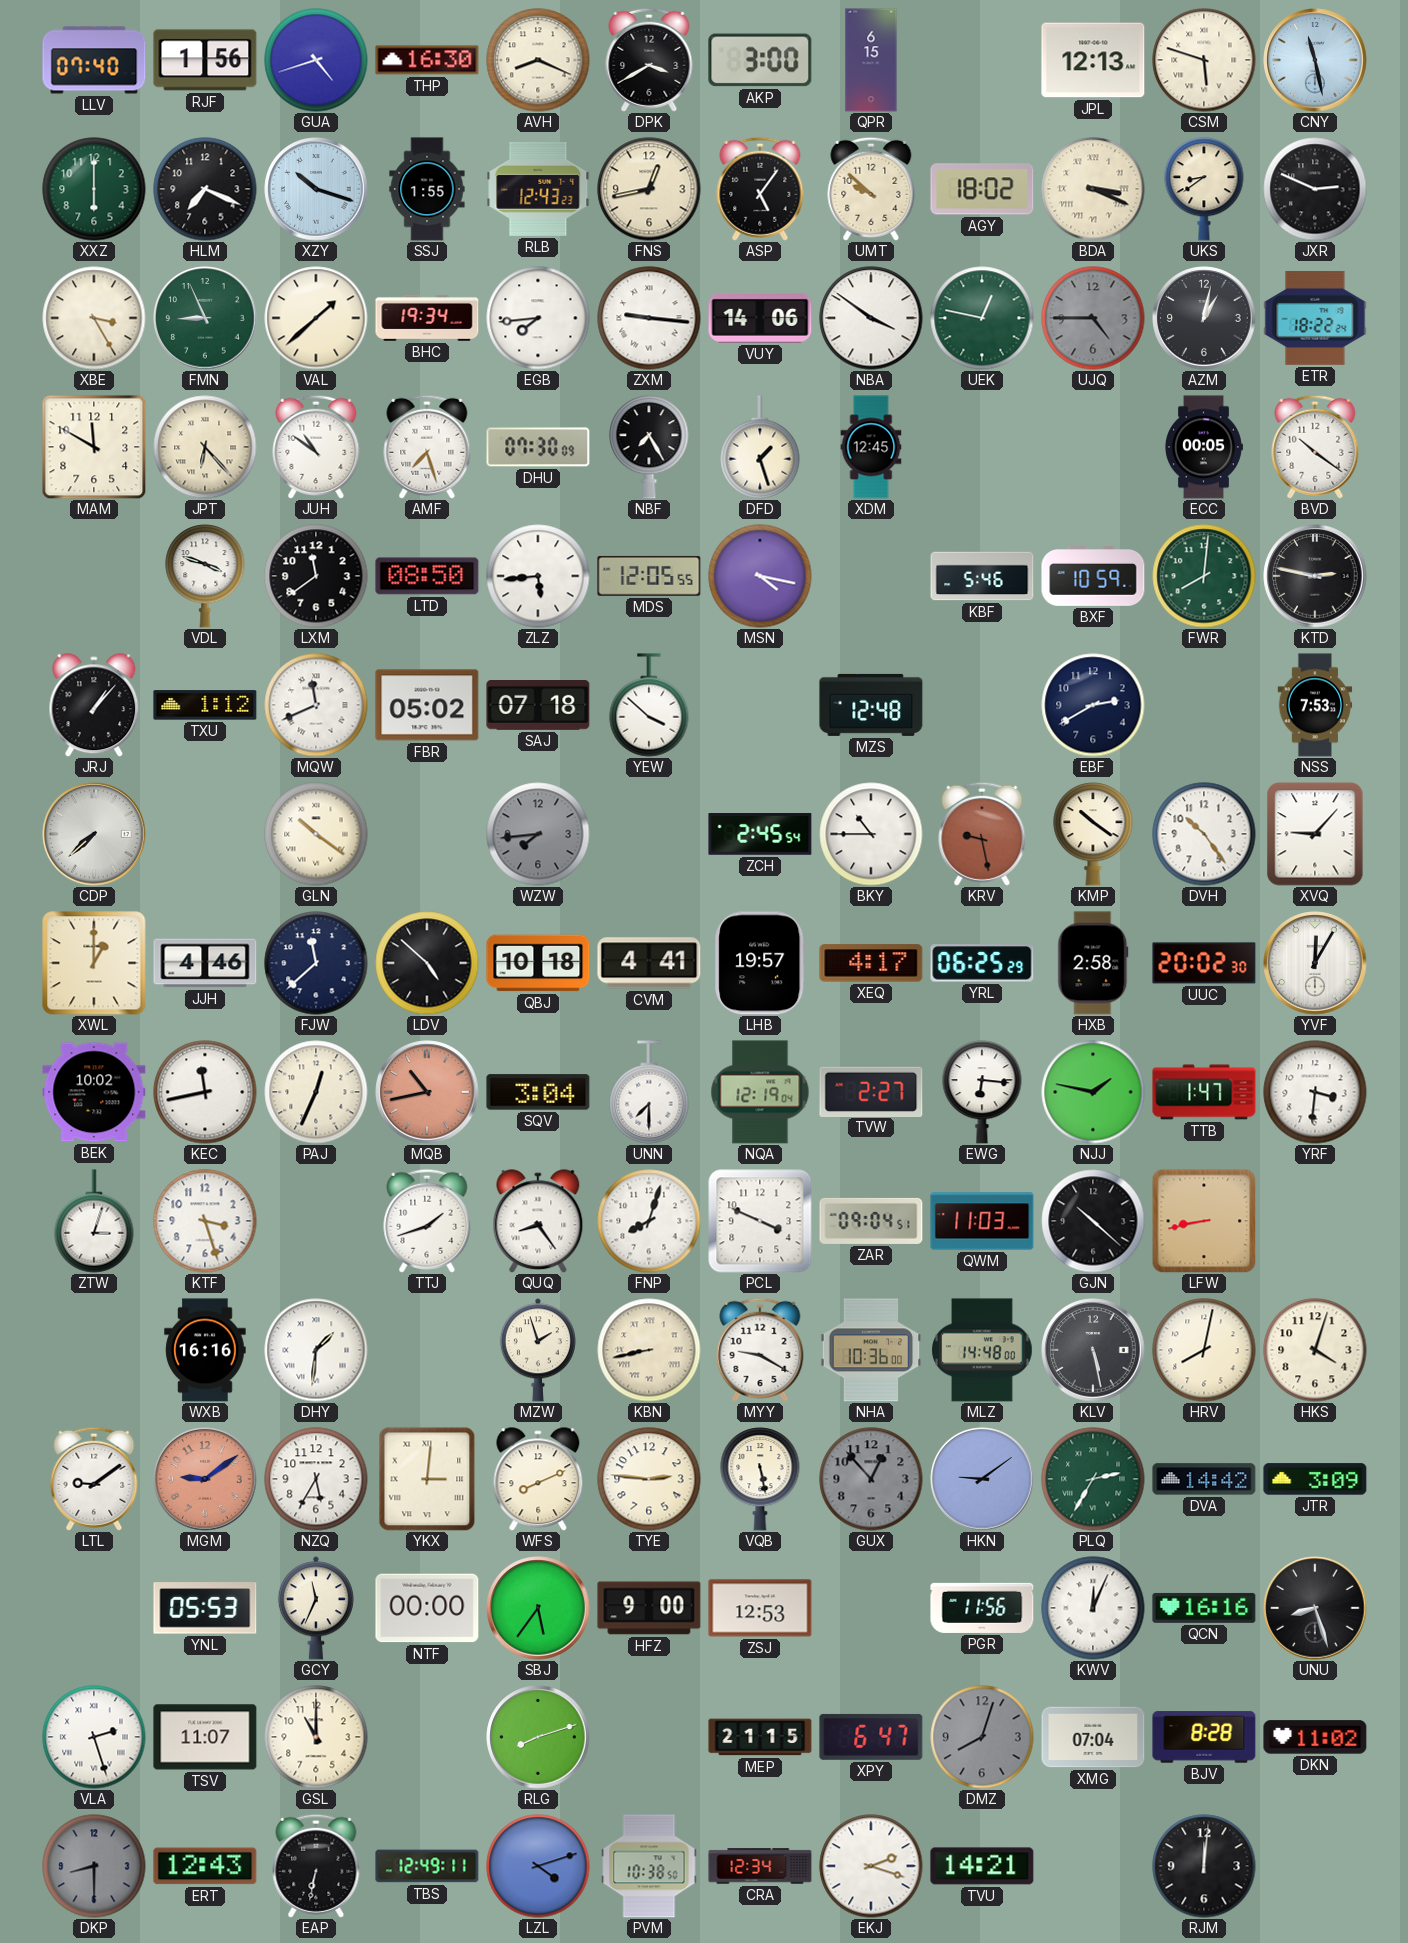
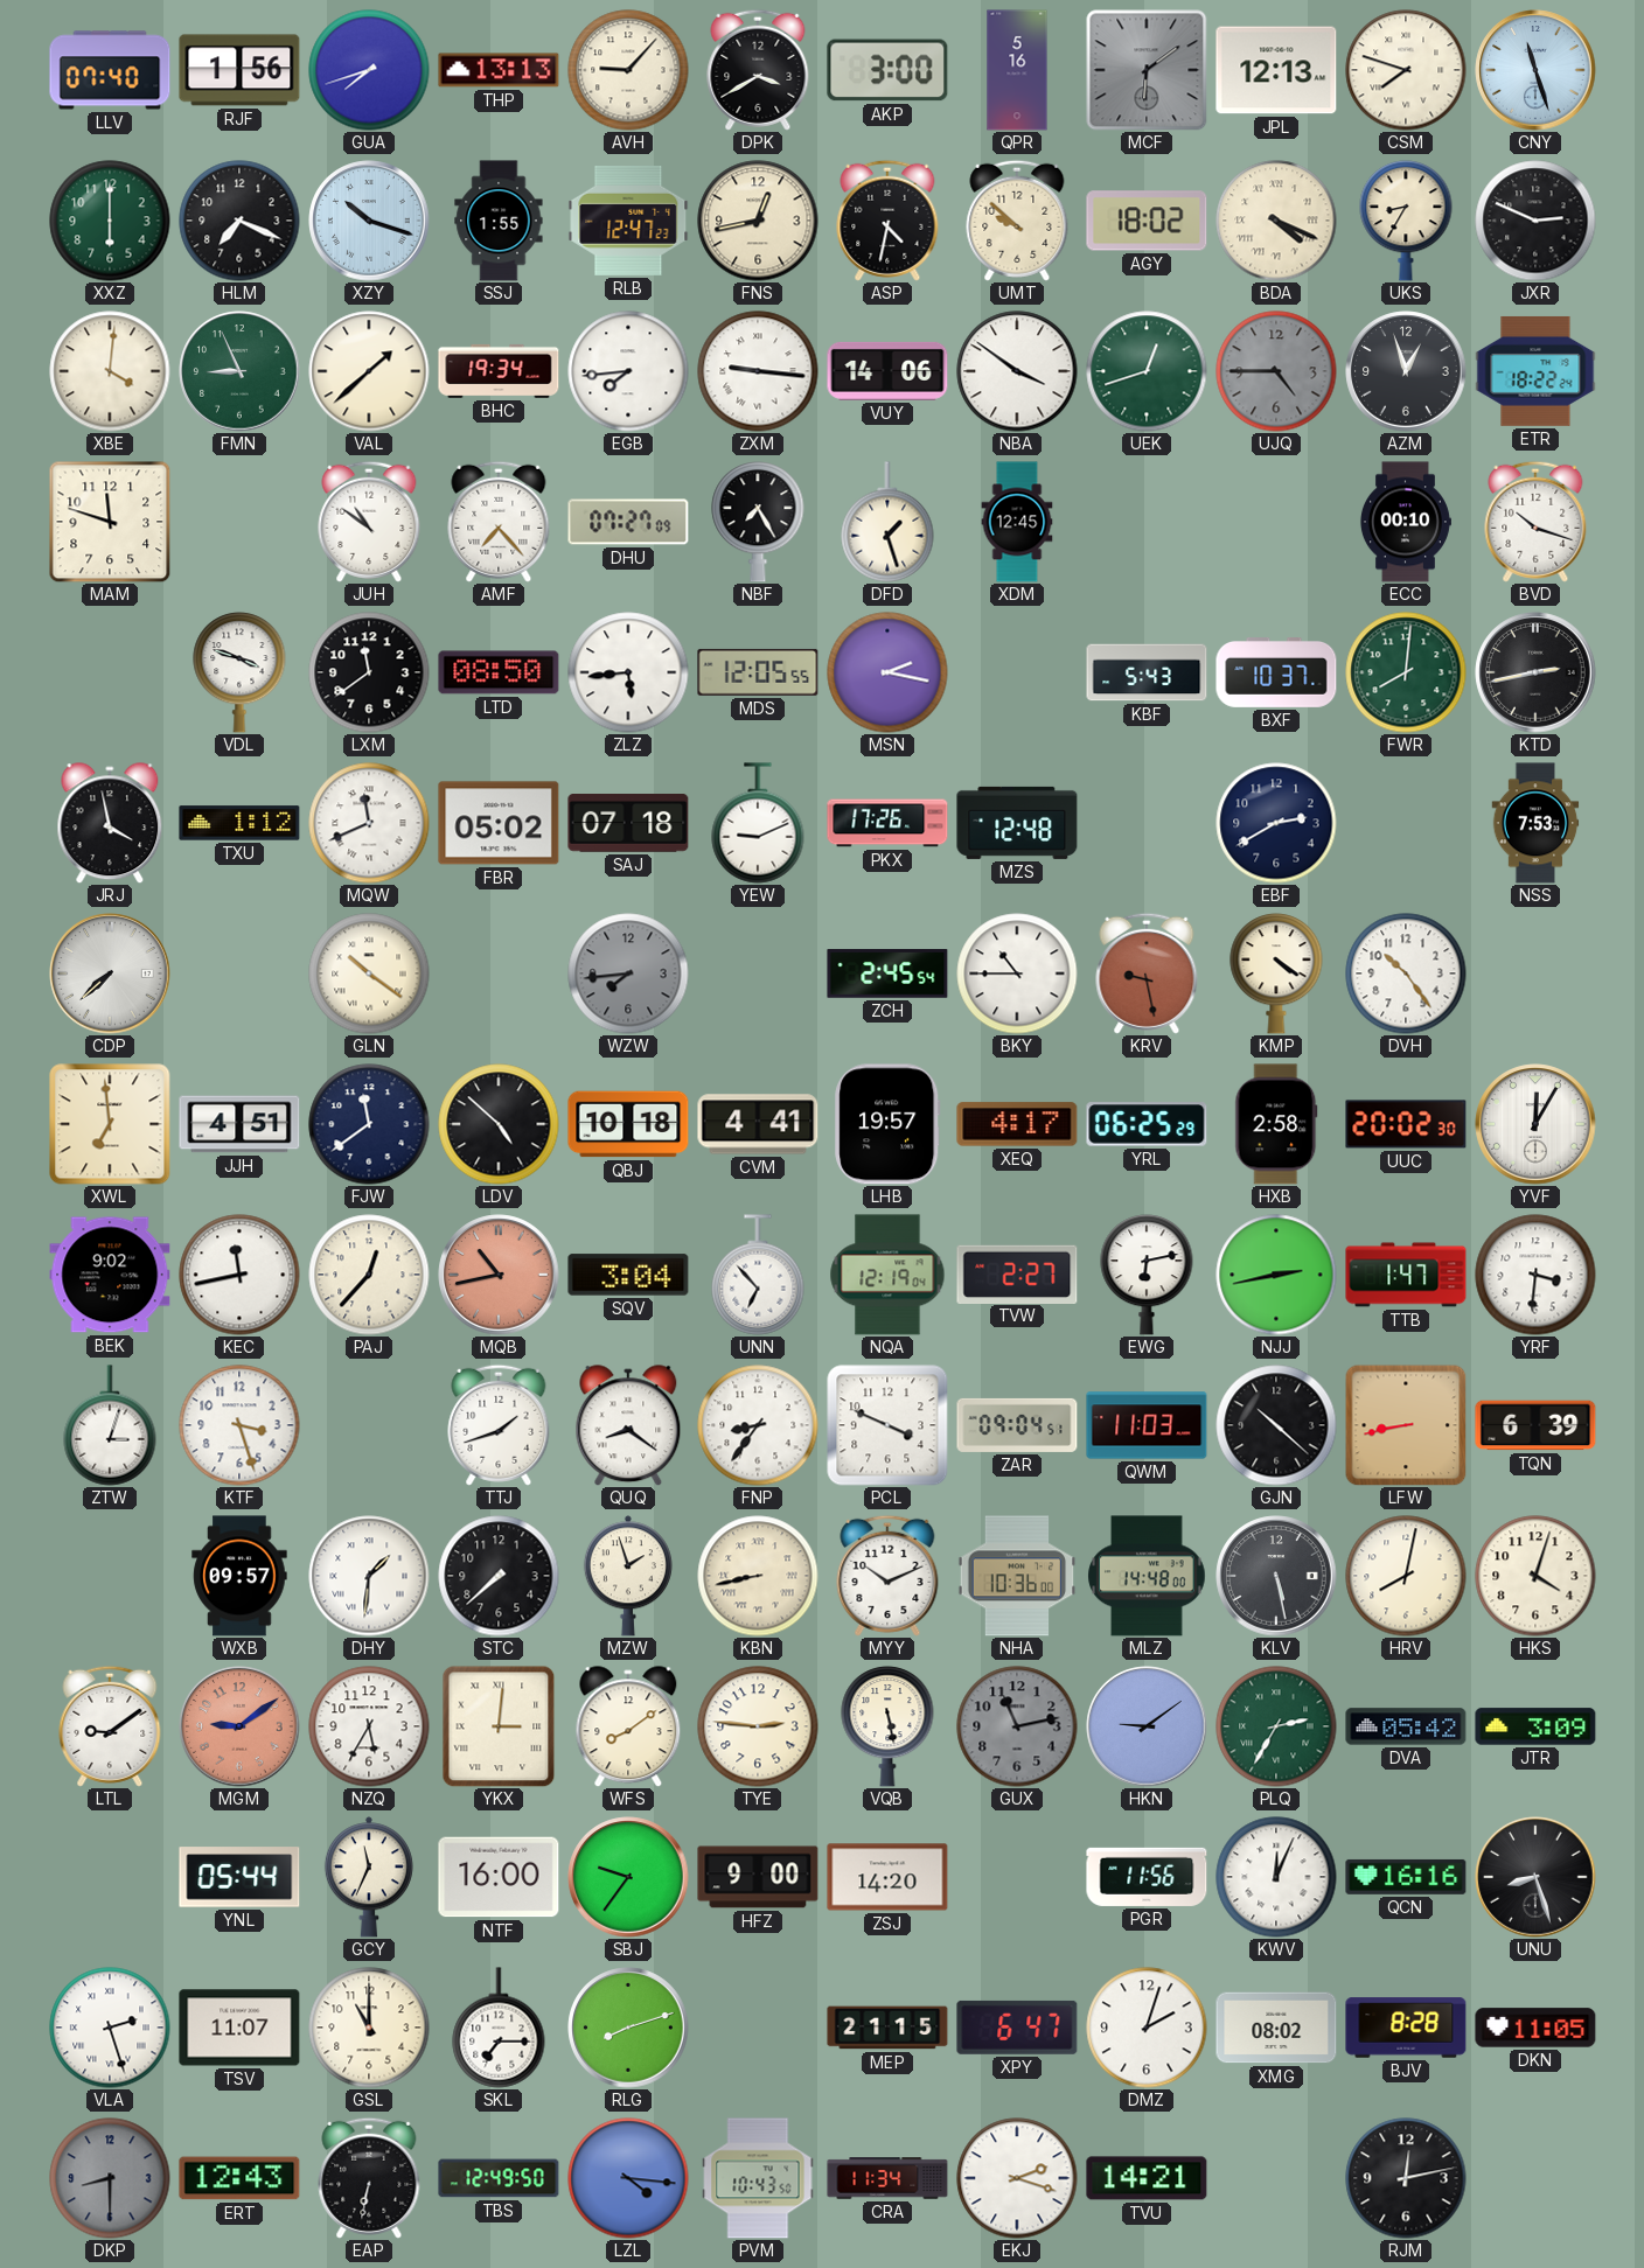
GUA: 4:42 -> 7:42 (369, 70)
THP: 16:30 -> 13:13 (499, 70)
AVH: 8:19 -> 9:07 (628, 70)
QPR: 6:15 -> 5:16 (1017, 70)
MCF: none -> 6:09 (1147, 70)
CSM: 5:48 -> 7:48 (1406, 70)
CNY: 11:28 -> 11:27 (1535, 70)
RLB: 12:43 -> 12:47 (628, 221)
ASP: 5:06 -> 4:32 (887, 221)
BDA: 3:19 -> 4:19 (1276, 221)
UKS: 8:39 -> 8:35 (1406, 221)
XBE: 3:25 -> 4:01 (110, 371)
UEK: 12:47 -> 12:42 (1147, 371)
AZM: 1:02 -> 12:57 (1406, 371)
MAM: 11:50 -> 11:48 (110, 522)
JPT: 6:23 -> none (205, 447)
AMF: 7:27 -> 7:23 (499, 522)
DHU: 07:30 -> 07:27 (628, 522)
ECC: 00:05 -> 00:10 (1405, 522)
BVD: 10:21 -> 10:18 (1535, 522)
MSN: 4:17 -> 2:17 (887, 672)
KBF: 5:46 -> 5:43 (1147, 672)
BXF: 10:59 -> 10:37 (1276, 674)
KTD: 2:47 -> 2:43 (1535, 672)
JRJ: 1:07 -> 3:58 (110, 823)
YEW: 3:52 -> 9:11 (758, 823)
PKX: none -> 17:26 (887, 823)
KMP: 10:21 -> 4:21 (1276, 974)
XVQ: 9:07 -> none (1315, 834)
XWL: 1:00 -> 6:59 (110, 1124)
JJH: 4:46 -> 4:51 (239, 1124)
FJW: 11:38 -> 11:39 (369, 1124)
BEK: 10:02 -> 9:02 (110, 1275)
PAJ: 12:34 -> 12:37 (369, 1275)
UNN: 7:30 -> 6:53 (758, 1275)
EWG: 6:16 -> 6:13 (1147, 1275)
NJJ: 1:47 -> 2:43 (1276, 1275)
QUQ: 8:24 -> 8:21 (628, 1425)
FNP: 8:03 -> 8:36 (758, 1425)
TQN: none -> 6:39 (1535, 1425)
WXB: 16:16 -> 09:57 (239, 1576)
STC: none -> 7:38 (499, 1576)
MYY: 9:20 -> 10:11 (887, 1576)
WFS: 8:11 -> 8:09 (628, 1726)
GUX: 12:53 -> 11:13 (1017, 1726)
DVA: 14:42 -> 05:42 (1406, 1726)
YNL: 05:53 -> 05:44 (239, 1877)
NTF: 00:00 -> 16:00 (499, 1877)
SBJ: 5:36 -> 9:36 (628, 1877)
ZSJ: 12:53 -> 14:20 (887, 1877)
SKL: none -> 7:15 (499, 2028)
DMZ: 8:03 -> 2:03 (1147, 2028)
DMZ dial: grey -> white (1147, 2028)
XMG: 07:04 -> 08:02 (1276, 2028)
DKN: 11:02 -> 11:05 (1535, 2028)
TBS: 12:49:11 -> 12:49:50 (499, 2178)
LZL: 4:12 -> 4:16 (628, 2178)
PVM: 10:38 -> 10:43 (758, 2178)
CRA: 12:34 -> 11:34 (887, 2178)
RJM: 12:01 -> 12:13 (1406, 2178)
